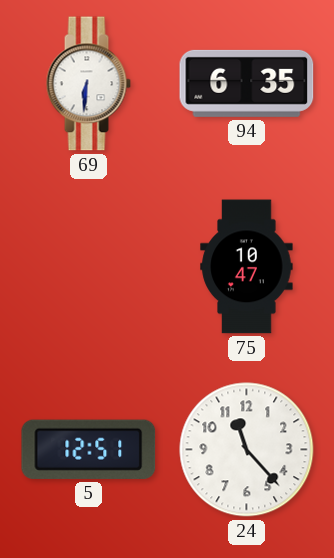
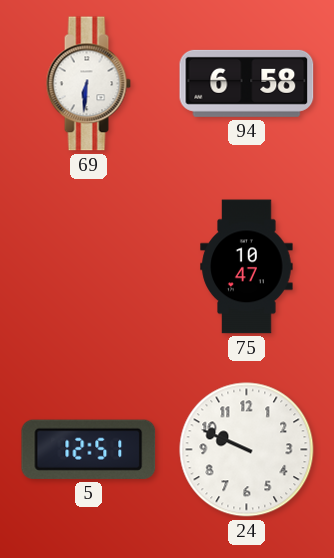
94: 6:35 -> 6:58 (247, 83)
24: 11:23 -> 9:49 (247, 450)
